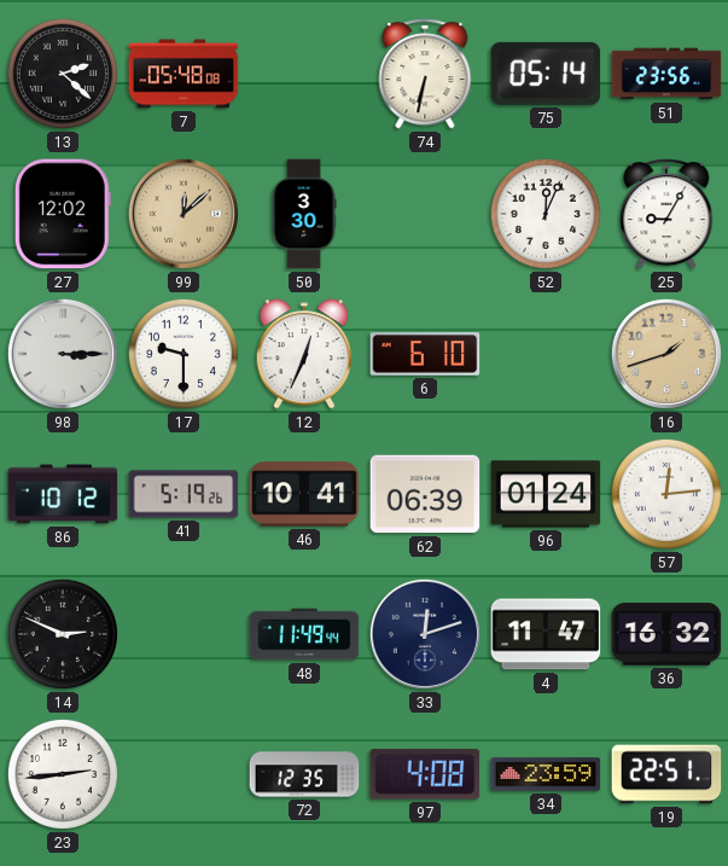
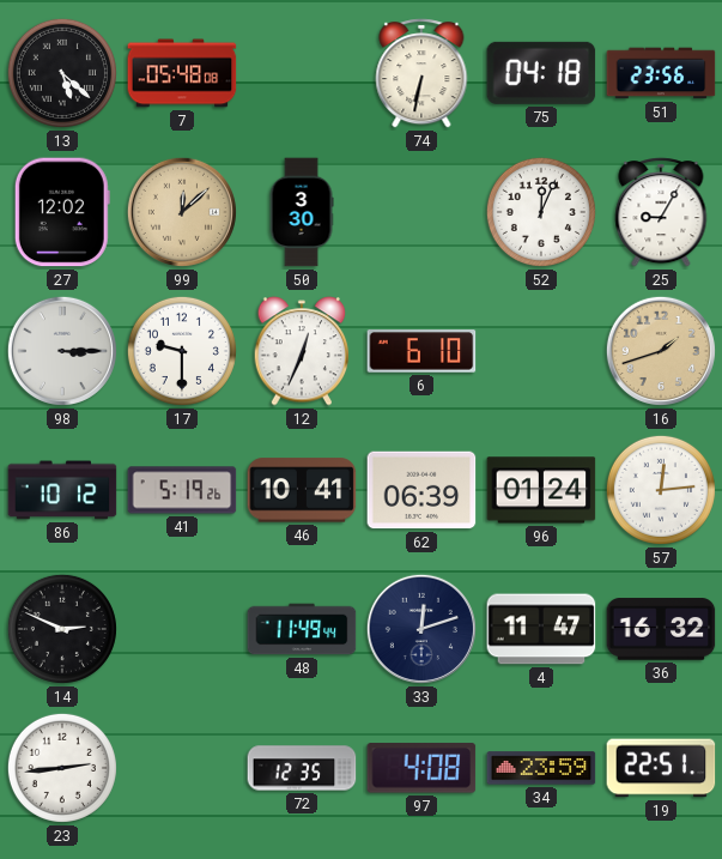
13: 2:22 -> 5:22 (62, 73)
75: 05:14 -> 04:18 (541, 73)
